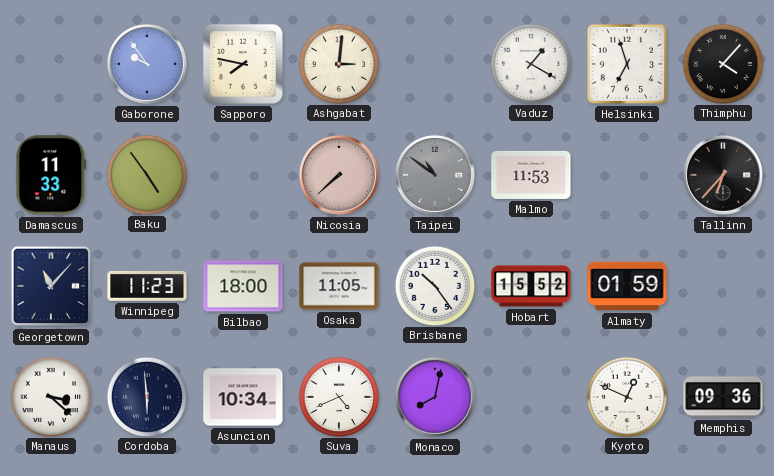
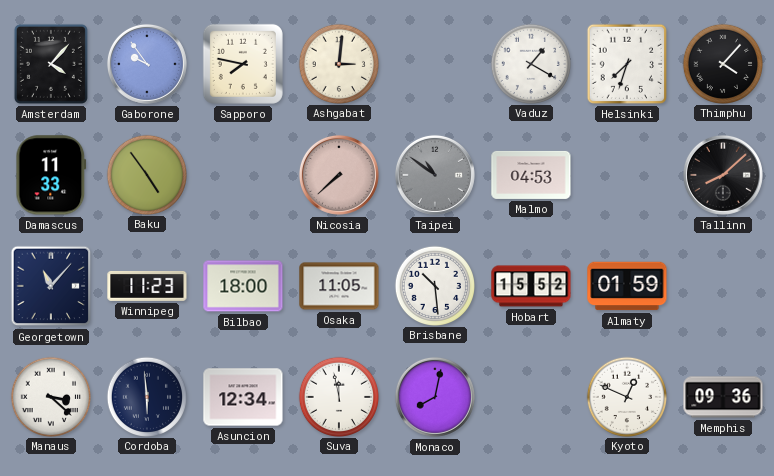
Amsterdam: none -> 4:07 (51, 64)
Helsinki: 6:57 -> 7:33 (627, 64)
Malmo: 11:53 -> 04:53 (531, 175)
Tallinn: 6:37 -> 8:08 (723, 175)
Brisbane: 10:24 -> 10:29 (434, 285)
Asuncion: 10:34 -> 12:34 (243, 397)
Suva: 4:41 -> 11:58 (338, 396)
